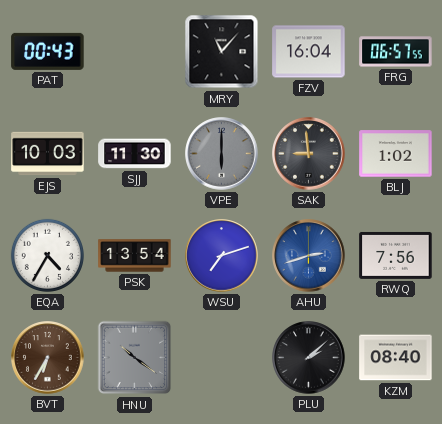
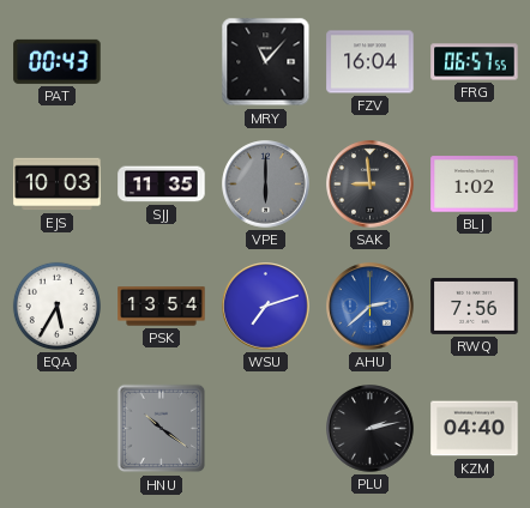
SJJ: 11:30 -> 11:35 (162, 185)
EQA: 4:35 -> 5:35 (56, 306)
AHU: 2:42 -> 2:38 (371, 307)
BVT: 6:35 -> none (48, 358)
PLU: 2:08 -> 2:13 (371, 429)
KZM: 08:40 -> 04:40 (475, 429)
